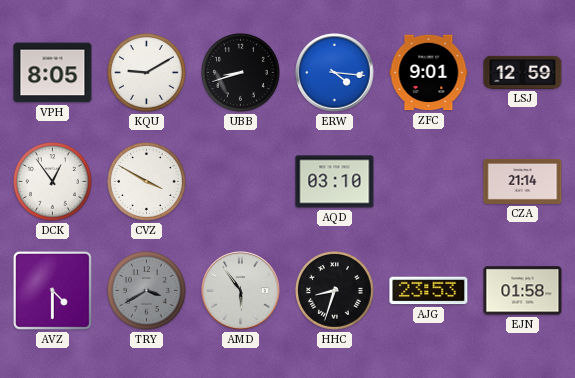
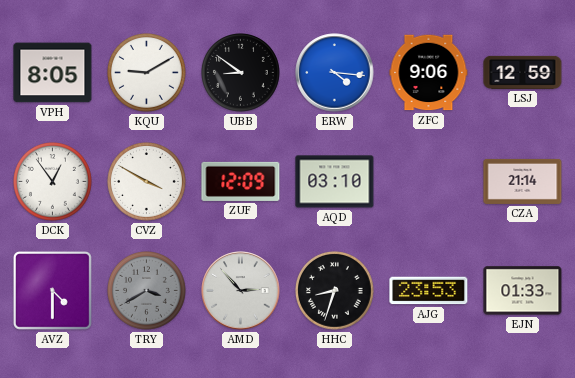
UBB: 8:42 -> 8:51 (241, 73)
ZFC: 9:01 -> 9:06 (429, 73)
ZUF: none -> 12:09 (241, 181)
AMD: 5:54 -> 2:53 (241, 291)
EJN: 01:58 -> 01:33 (523, 291)
